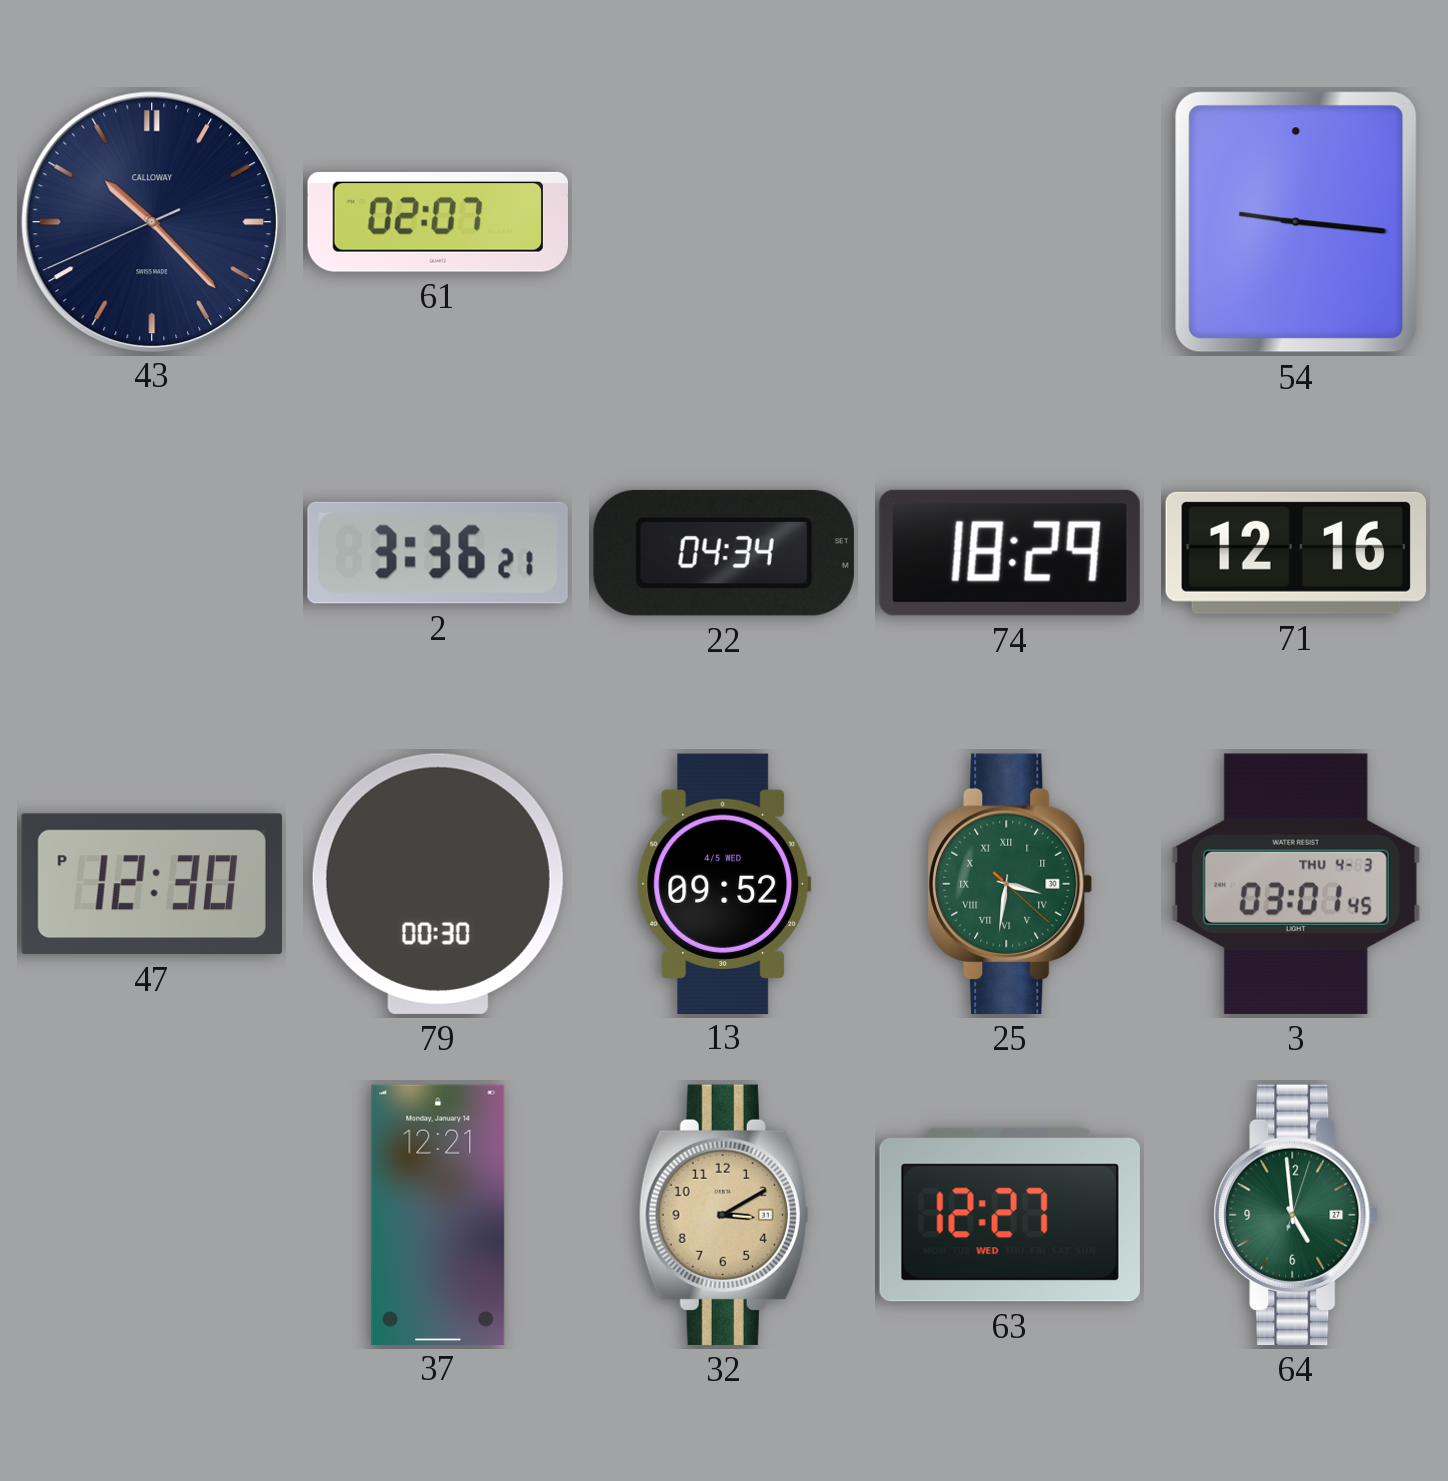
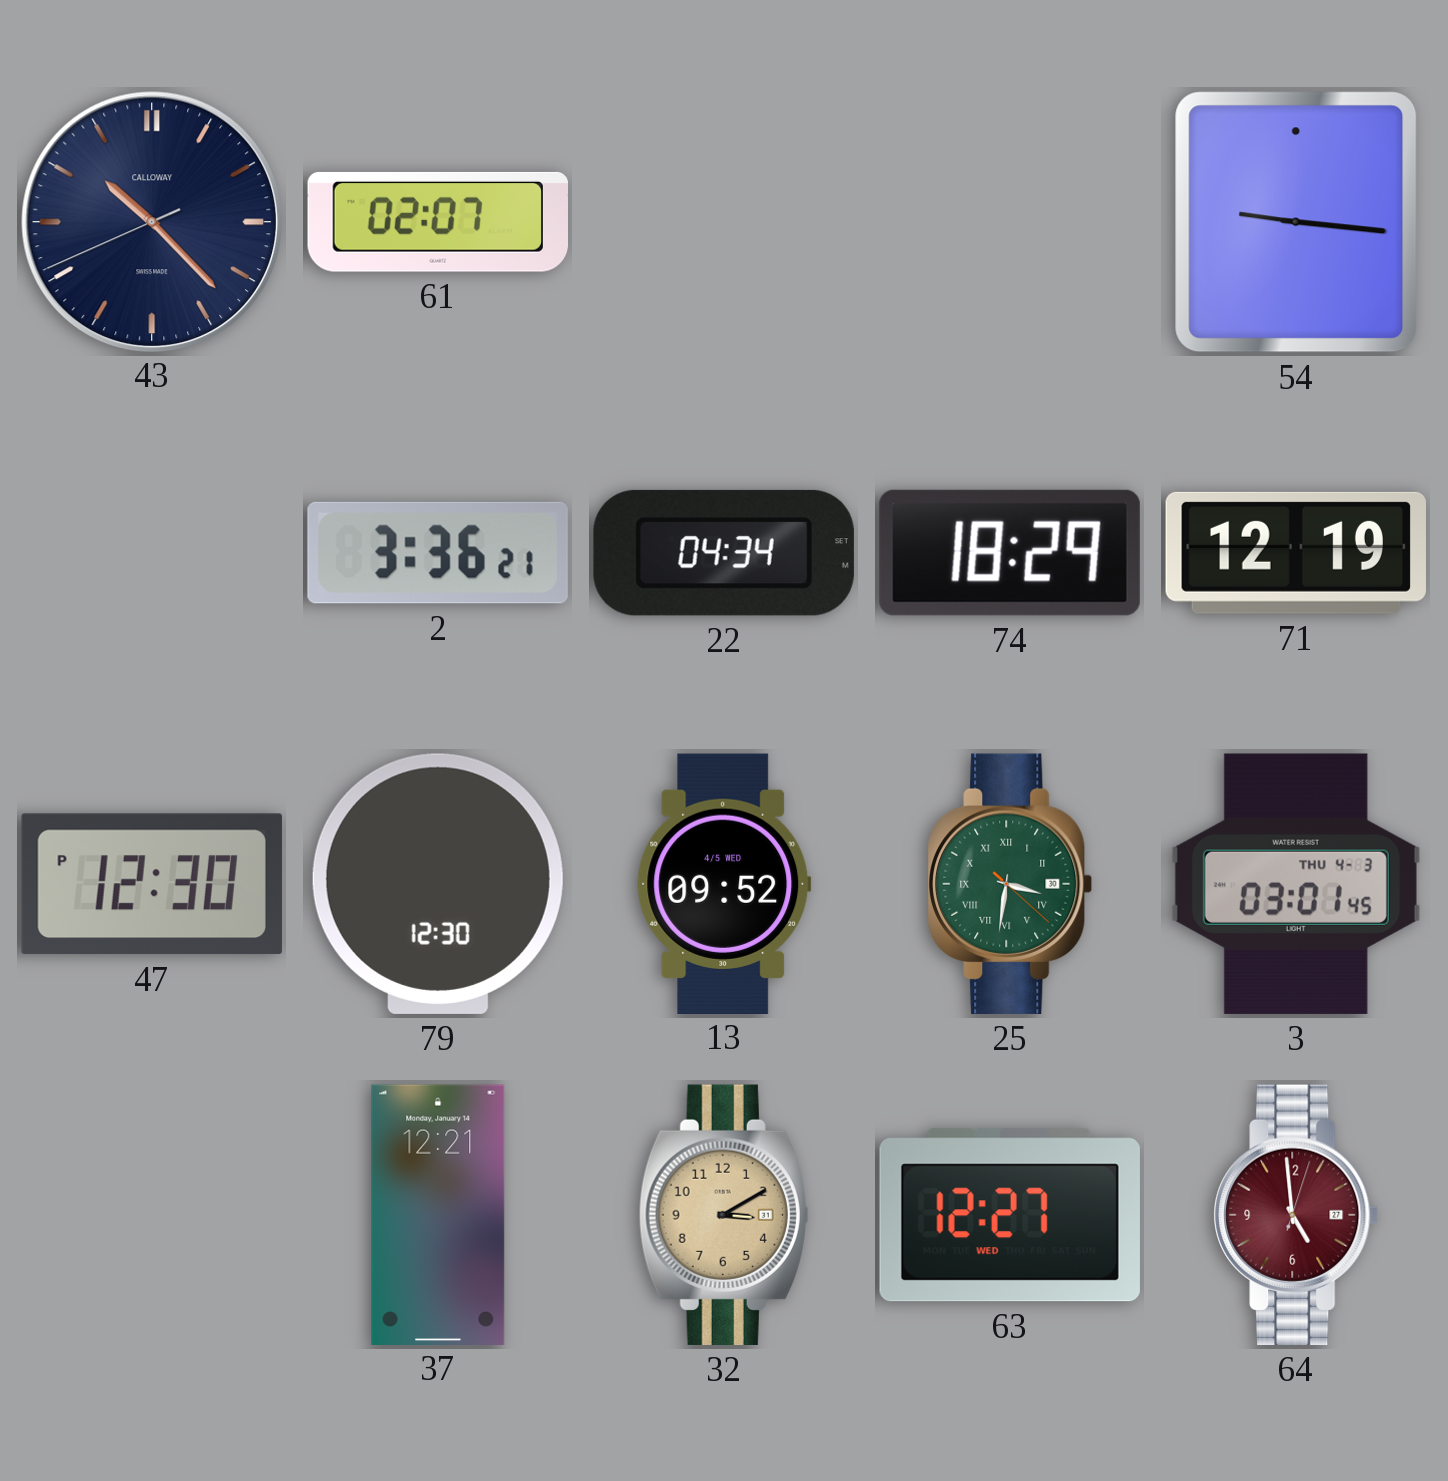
71: 12:16 -> 12:19 (1295, 553)
79: 00:30 -> 12:30 (438, 884)
64 dial: green -> burgundy (1296, 1215)
